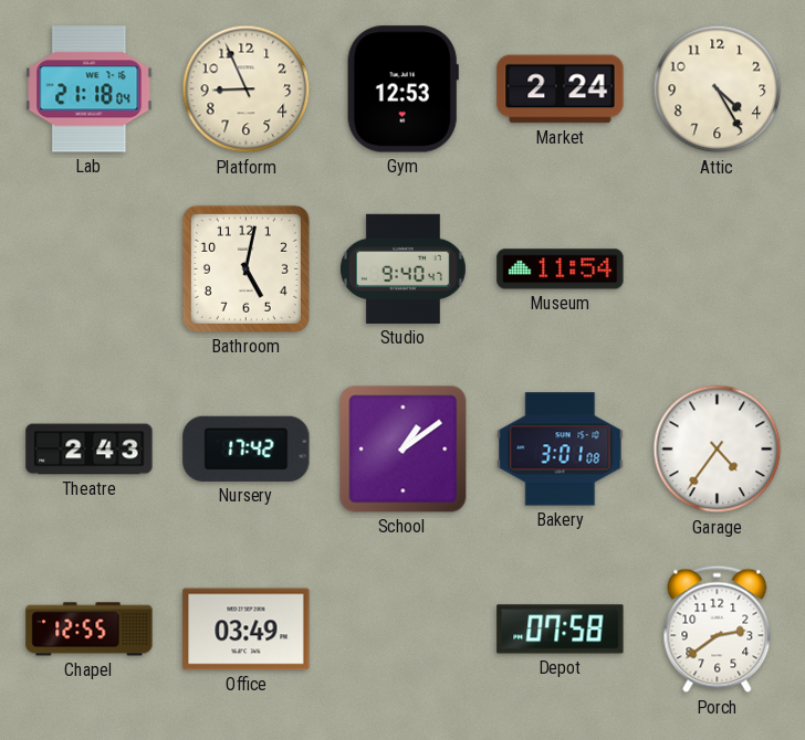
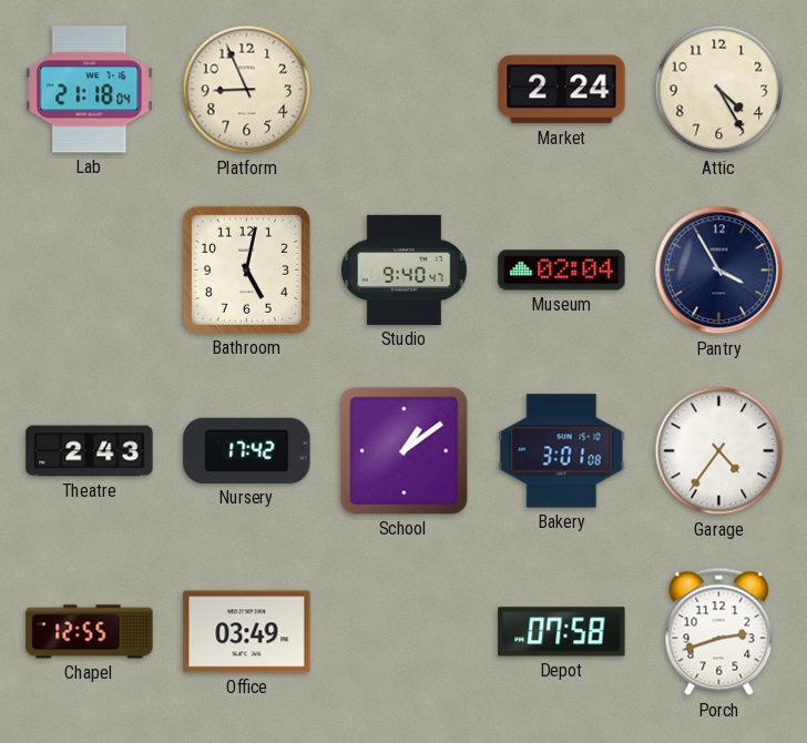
Gym: 12:53 -> none (402, 89)
Museum: 11:54 -> 02:04 (562, 271)
Pantry: none -> 3:55 (719, 271)
Porch: 2:39 -> 2:42 (719, 632)
